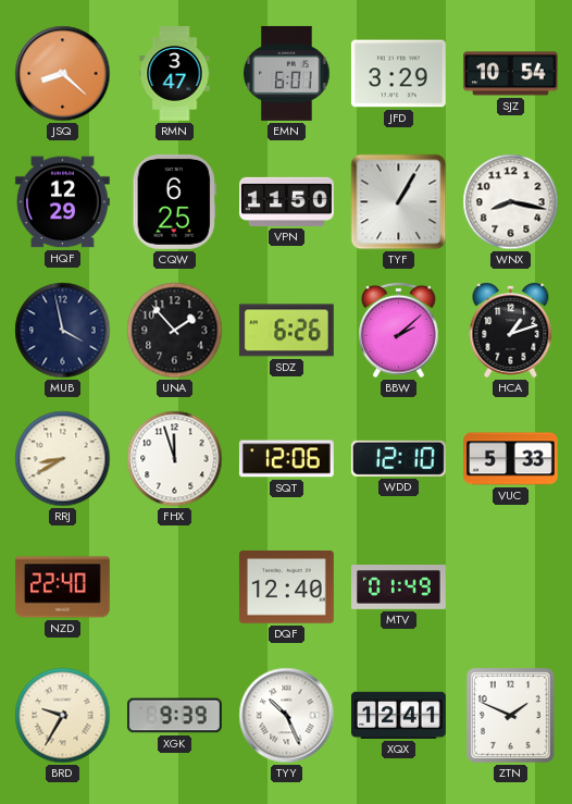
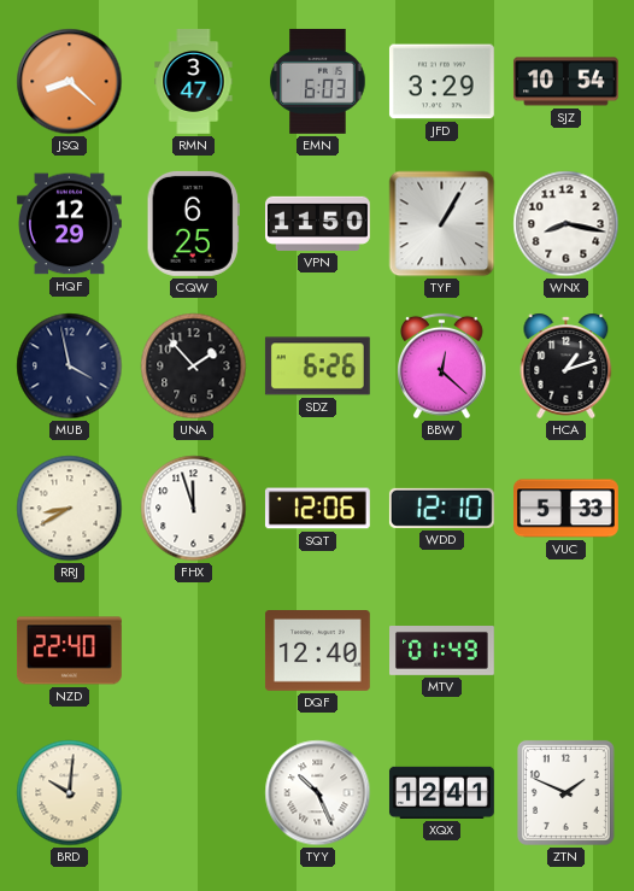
EMN: 6:01 -> 6:03 (318, 81)
BBW: 2:08 -> 12:22 (442, 367)
BRD: 9:35 -> 10:01 (70, 793)
XGK: 9:39 -> none (174, 716)
